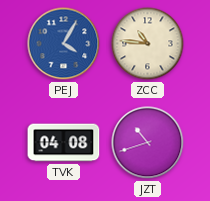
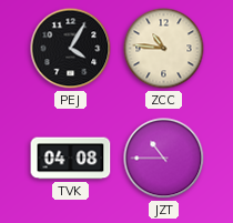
PEJ dial: blue -> black (71, 49)
JZT: 10:42 -> 10:45 (164, 159)
